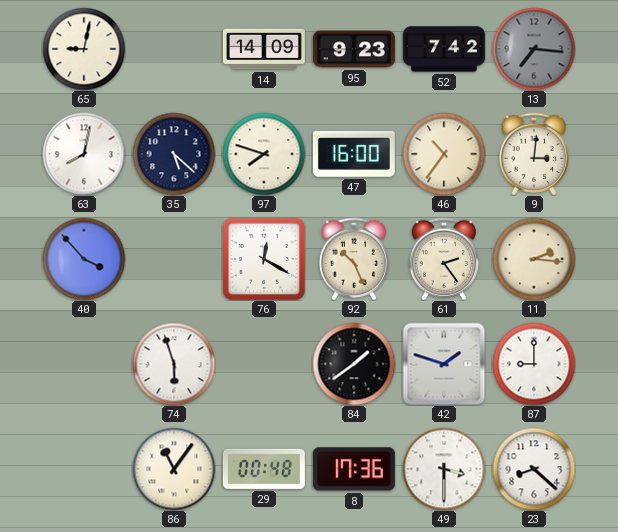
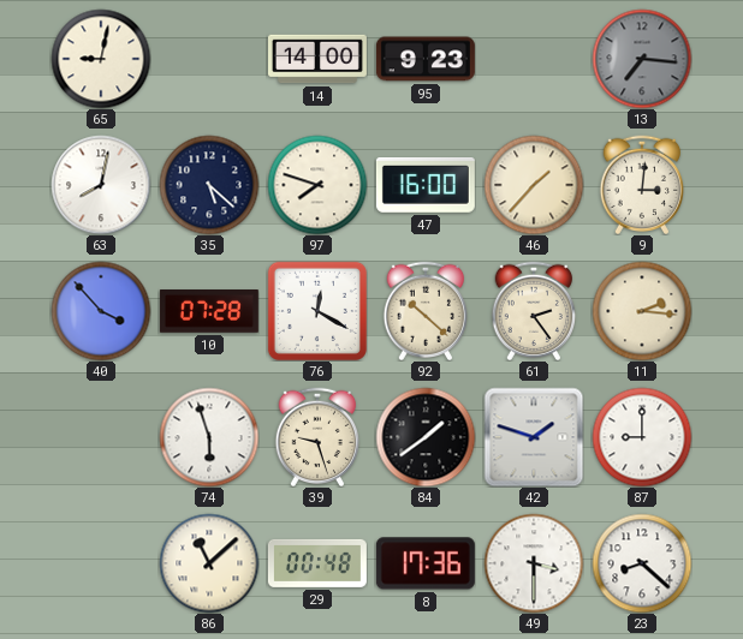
14: 14:09 -> 14:00 (317, 59)
52: 7:42 -> none (444, 49)
46: 10:36 -> 1:37 (534, 185)
10: none -> 07:28 (209, 311)
92: 10:26 -> 10:22 (426, 310)
39: none -> 9:27 (317, 436)
86: 11:06 -> 11:08 (209, 563)
